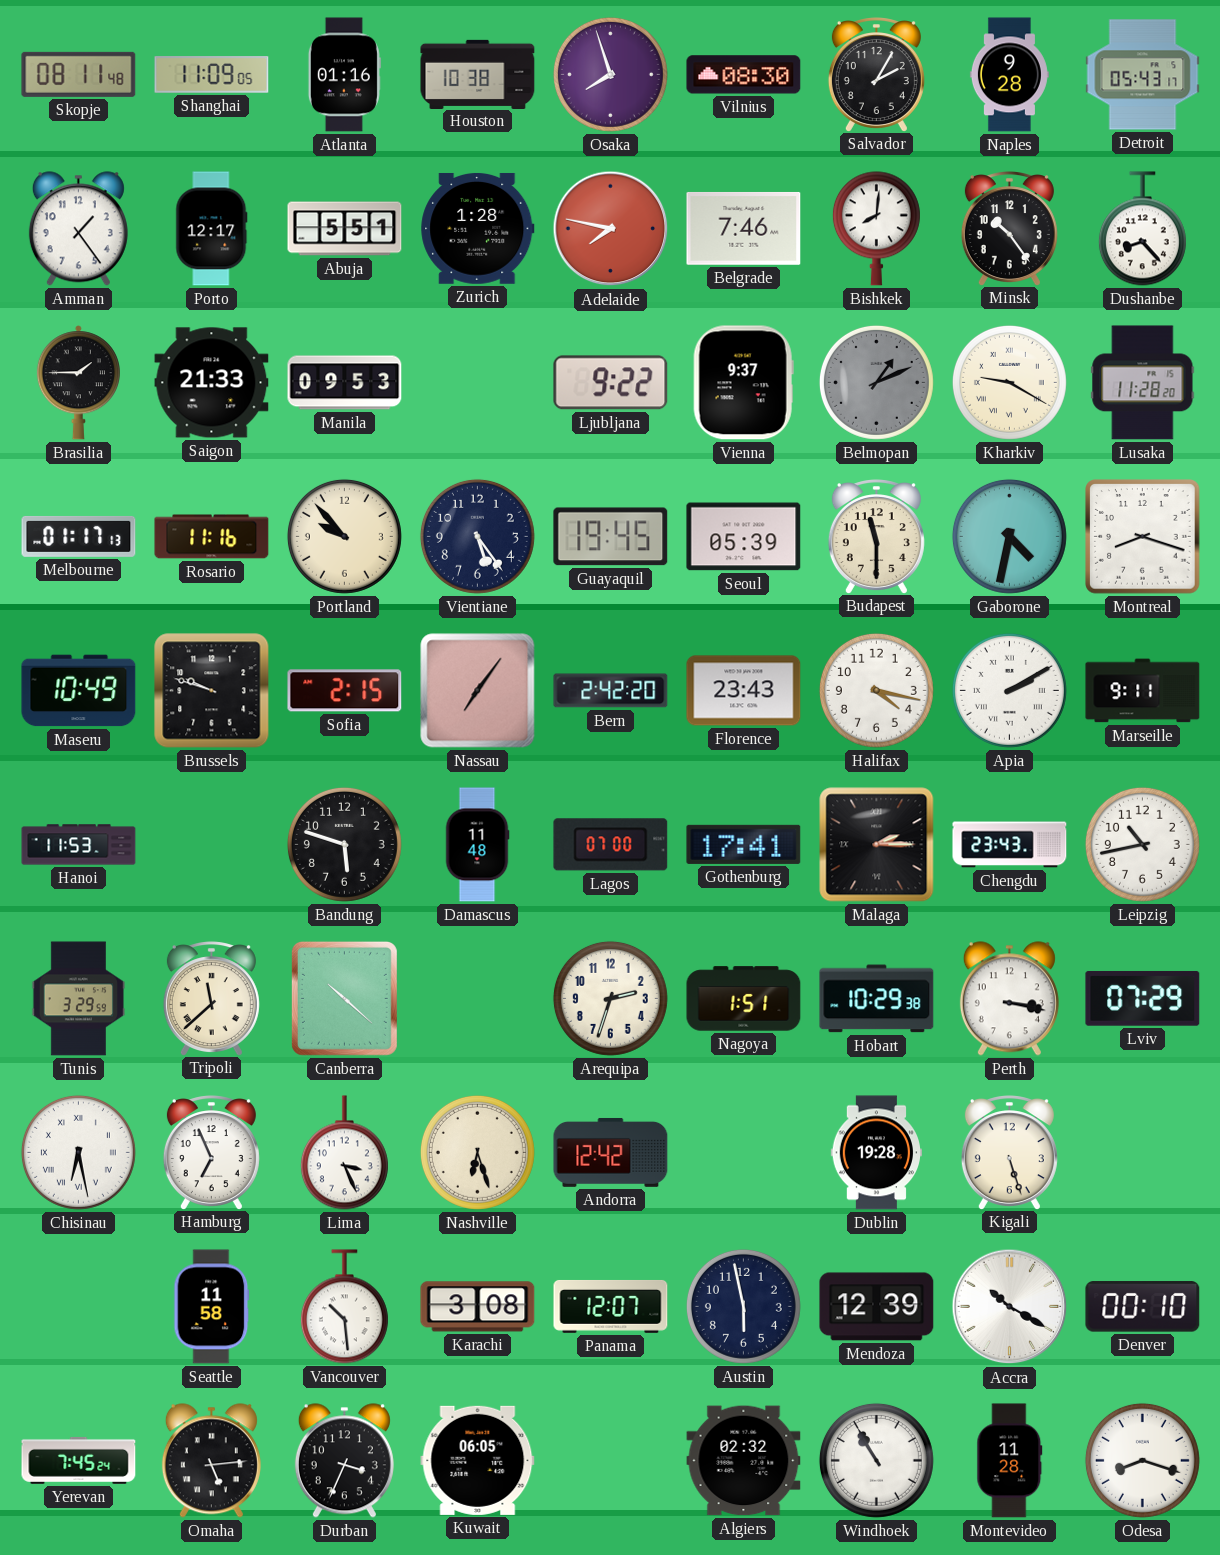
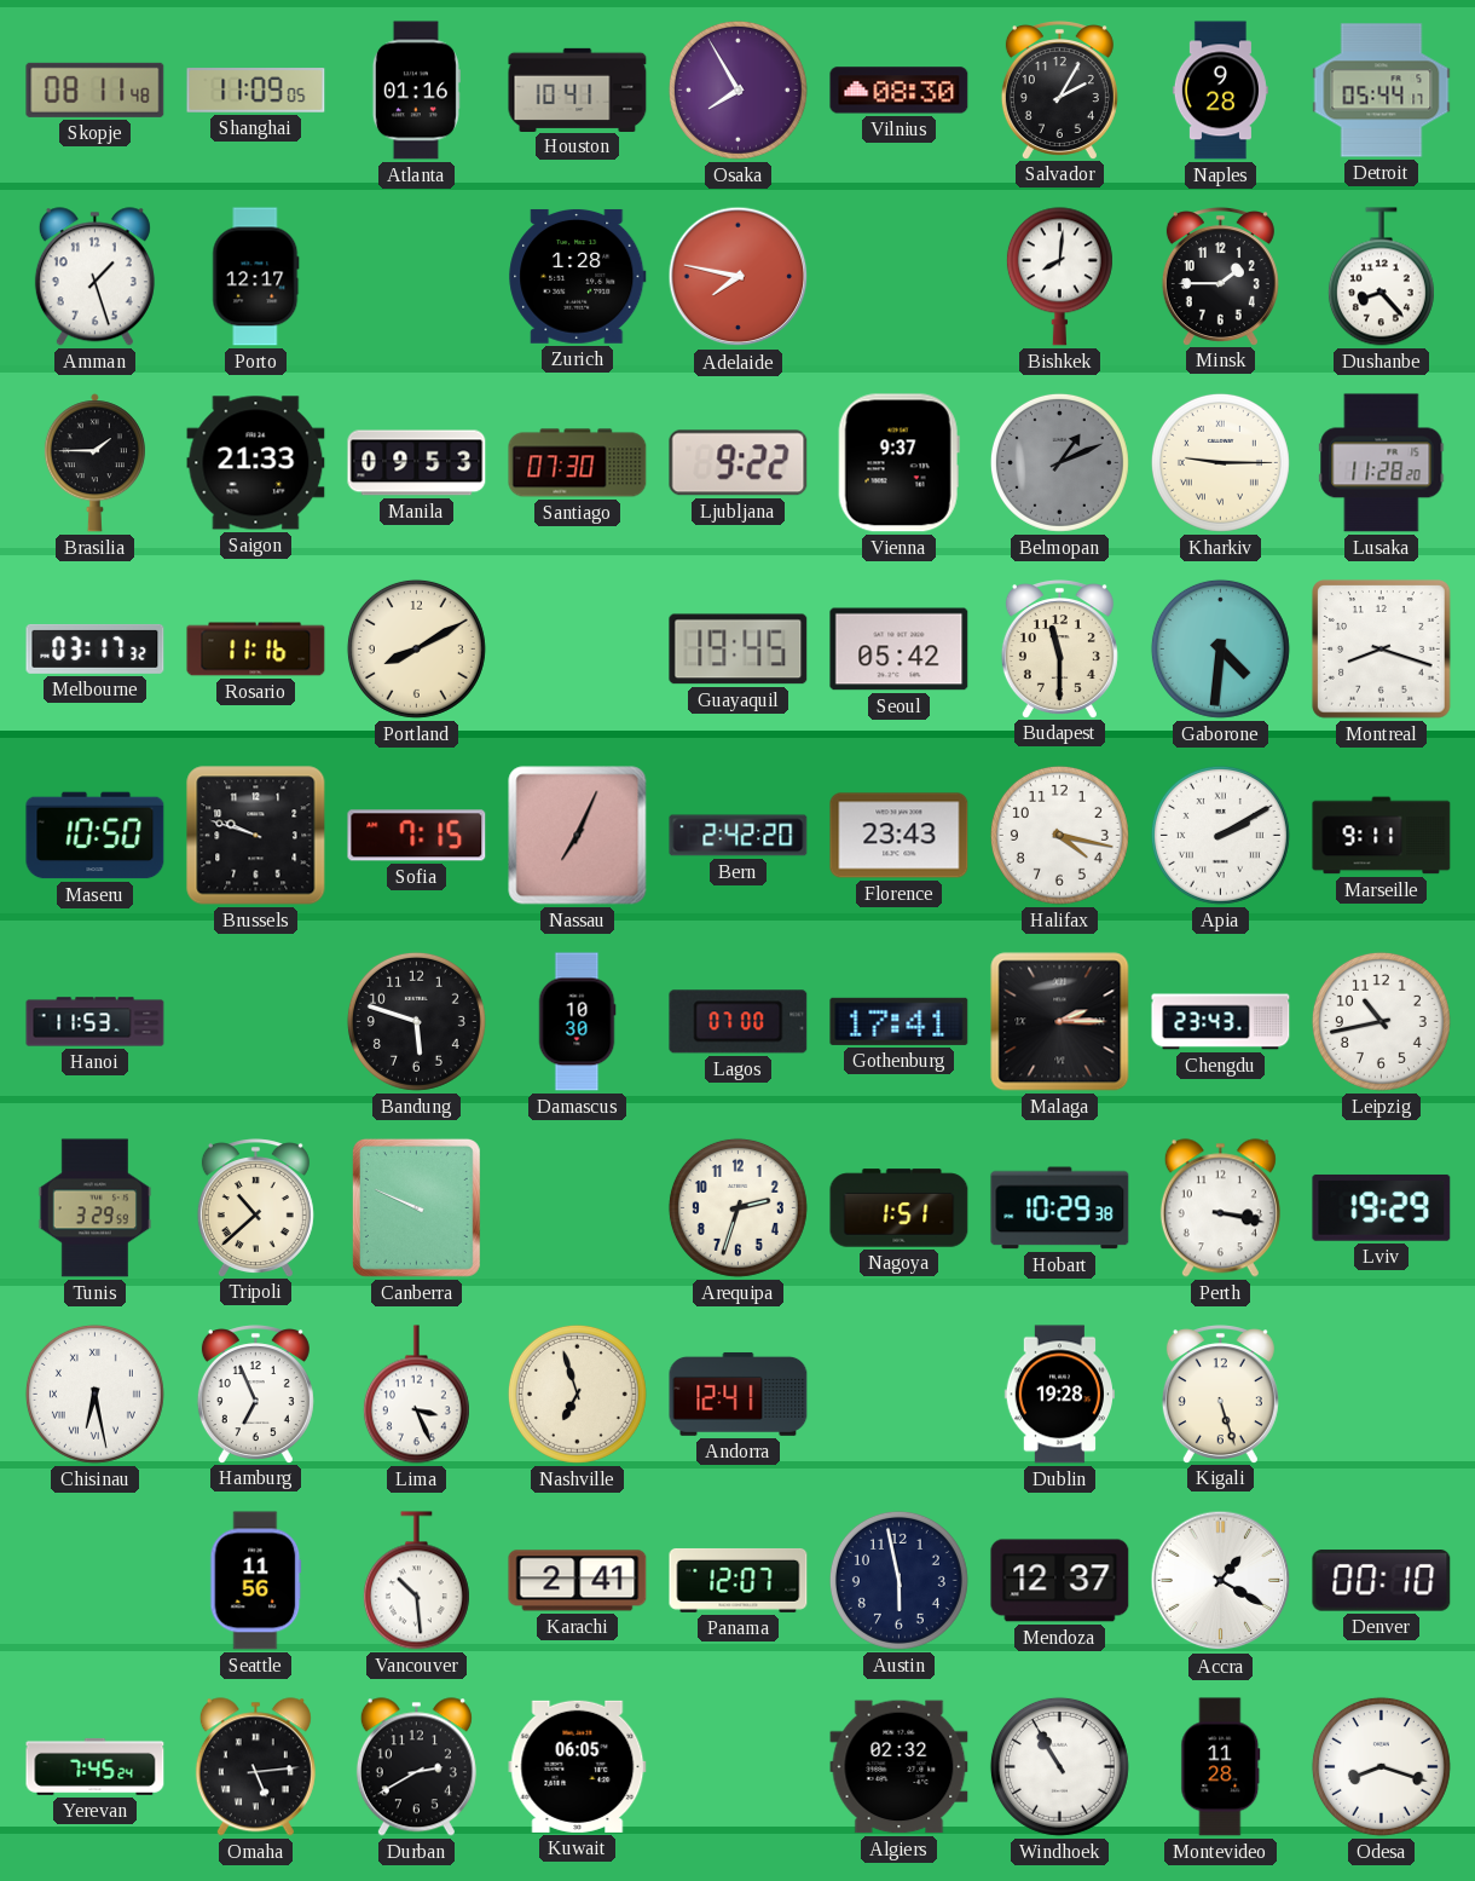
Houston: 10:38 -> 10:41 (578, 90)
Osaka: 7:57 -> 7:55 (737, 90)
Detroit: 05:43 -> 05:44 (1382, 91)
Amman: 1:24 -> 1:27 (94, 277)
Abuja: 5:51 -> none (345, 229)
Belgrade: 7:46 -> none (744, 228)
Minsk: 10:24 -> 1:45 (1220, 276)
Santiago: none -> 07:30 (578, 463)
Kharkiv: 9:20 -> 9:15 (1220, 462)
Melbourne: 01:17 -> 03:17 (96, 648)
Portland: 9:53 -> 8:10 (416, 648)
Vientiane: 5:24 -> none (477, 536)
Seoul: 05:39 -> 05:42 (900, 650)
Gaborone: 4:32 -> 4:31 (1220, 648)
Maseru: 10:49 -> 10:50 (96, 836)
Sofia: 2:15 -> 7:15 (417, 836)
Nassau: 7:06 -> 7:04 (578, 836)
Damascus: 11:48 -> 10:30 (577, 1022)
Tripoli: 11:38 -> 10:38 (255, 1207)
Canberra: 10:22 -> 9:49 (416, 1207)
Lviv: 07:29 -> 19:29 (1382, 1207)
Nashville: 6:27 -> 6:57 (577, 1394)
Andorra: 12:42 -> 12:41 (739, 1395)
Seattle: 11:58 -> 11:56 (256, 1581)
Karachi: 3:08 -> 2:41 (578, 1581)
Mendoza: 12:39 -> 12:37 (1060, 1581)
Accra: 10:20 -> 1:20 (1221, 1581)
Durban: 3:34 -> 2:40 (416, 1767)
